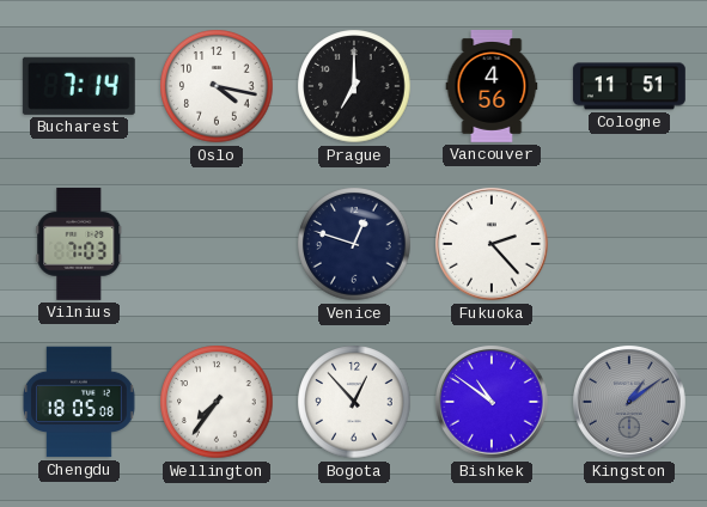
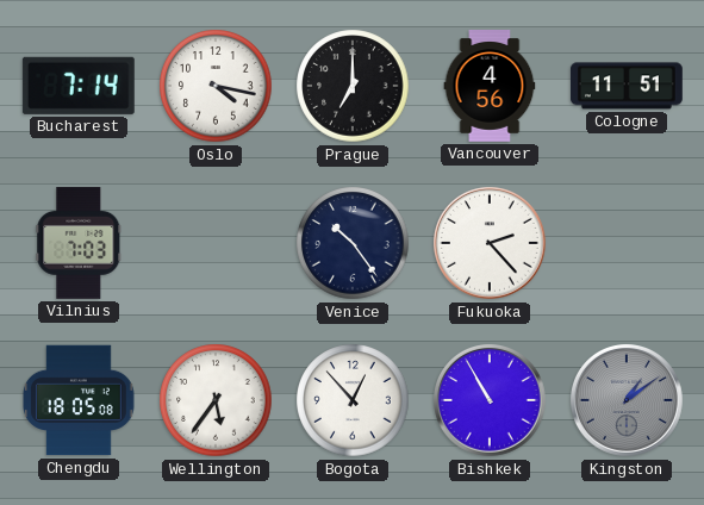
Venice: 12:48 -> 10:24 (353, 243)
Wellington: 7:36 -> 5:36 (216, 400)
Bishkek: 10:51 -> 10:55 (491, 401)
